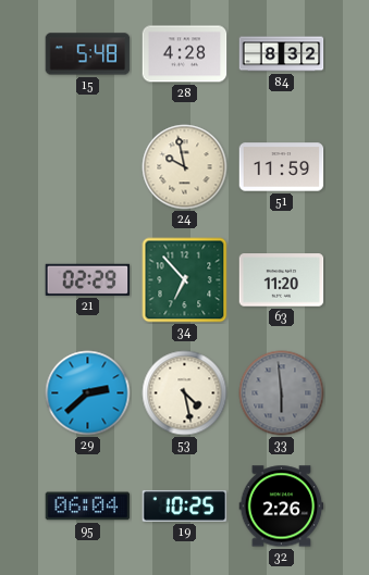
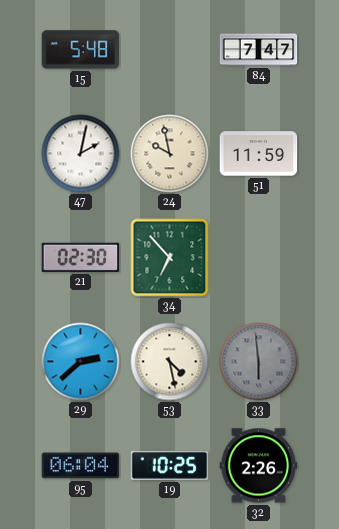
28: 4:28 -> none (185, 54)
84: 8:32 -> 7:47 (259, 50)
47: none -> 2:02 (81, 154)
21: 02:29 -> 02:30 (81, 257)
63: 11:20 -> none (282, 280)
